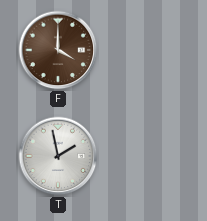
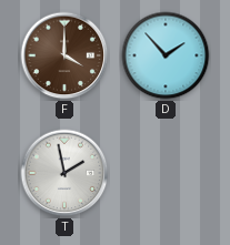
D: none -> 1:53 (166, 55)
